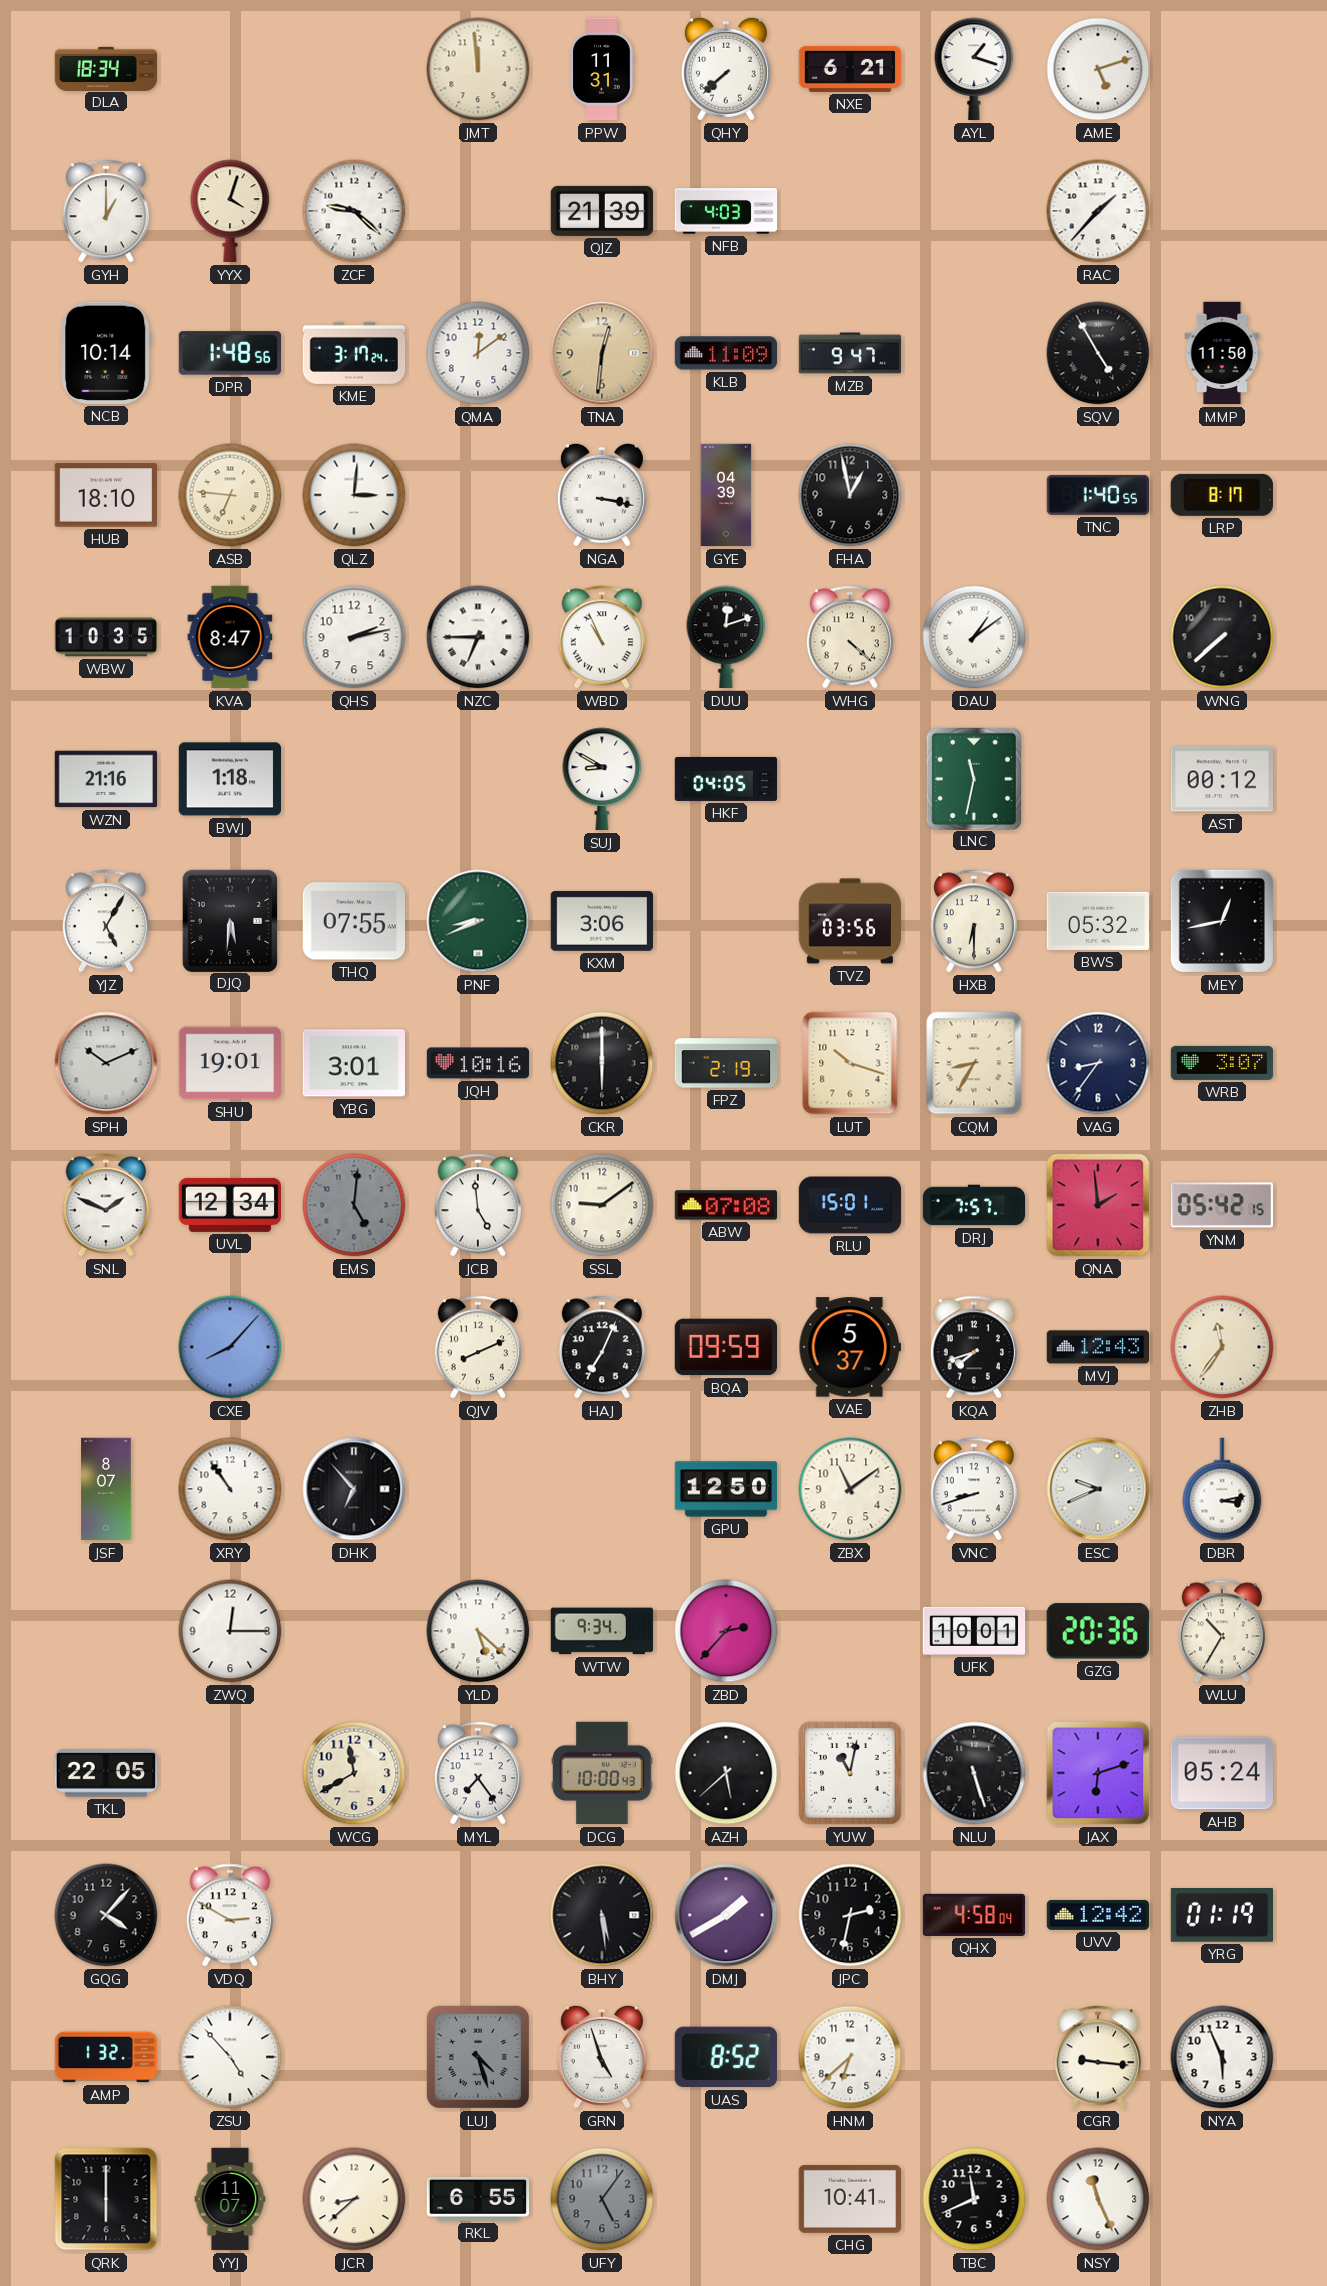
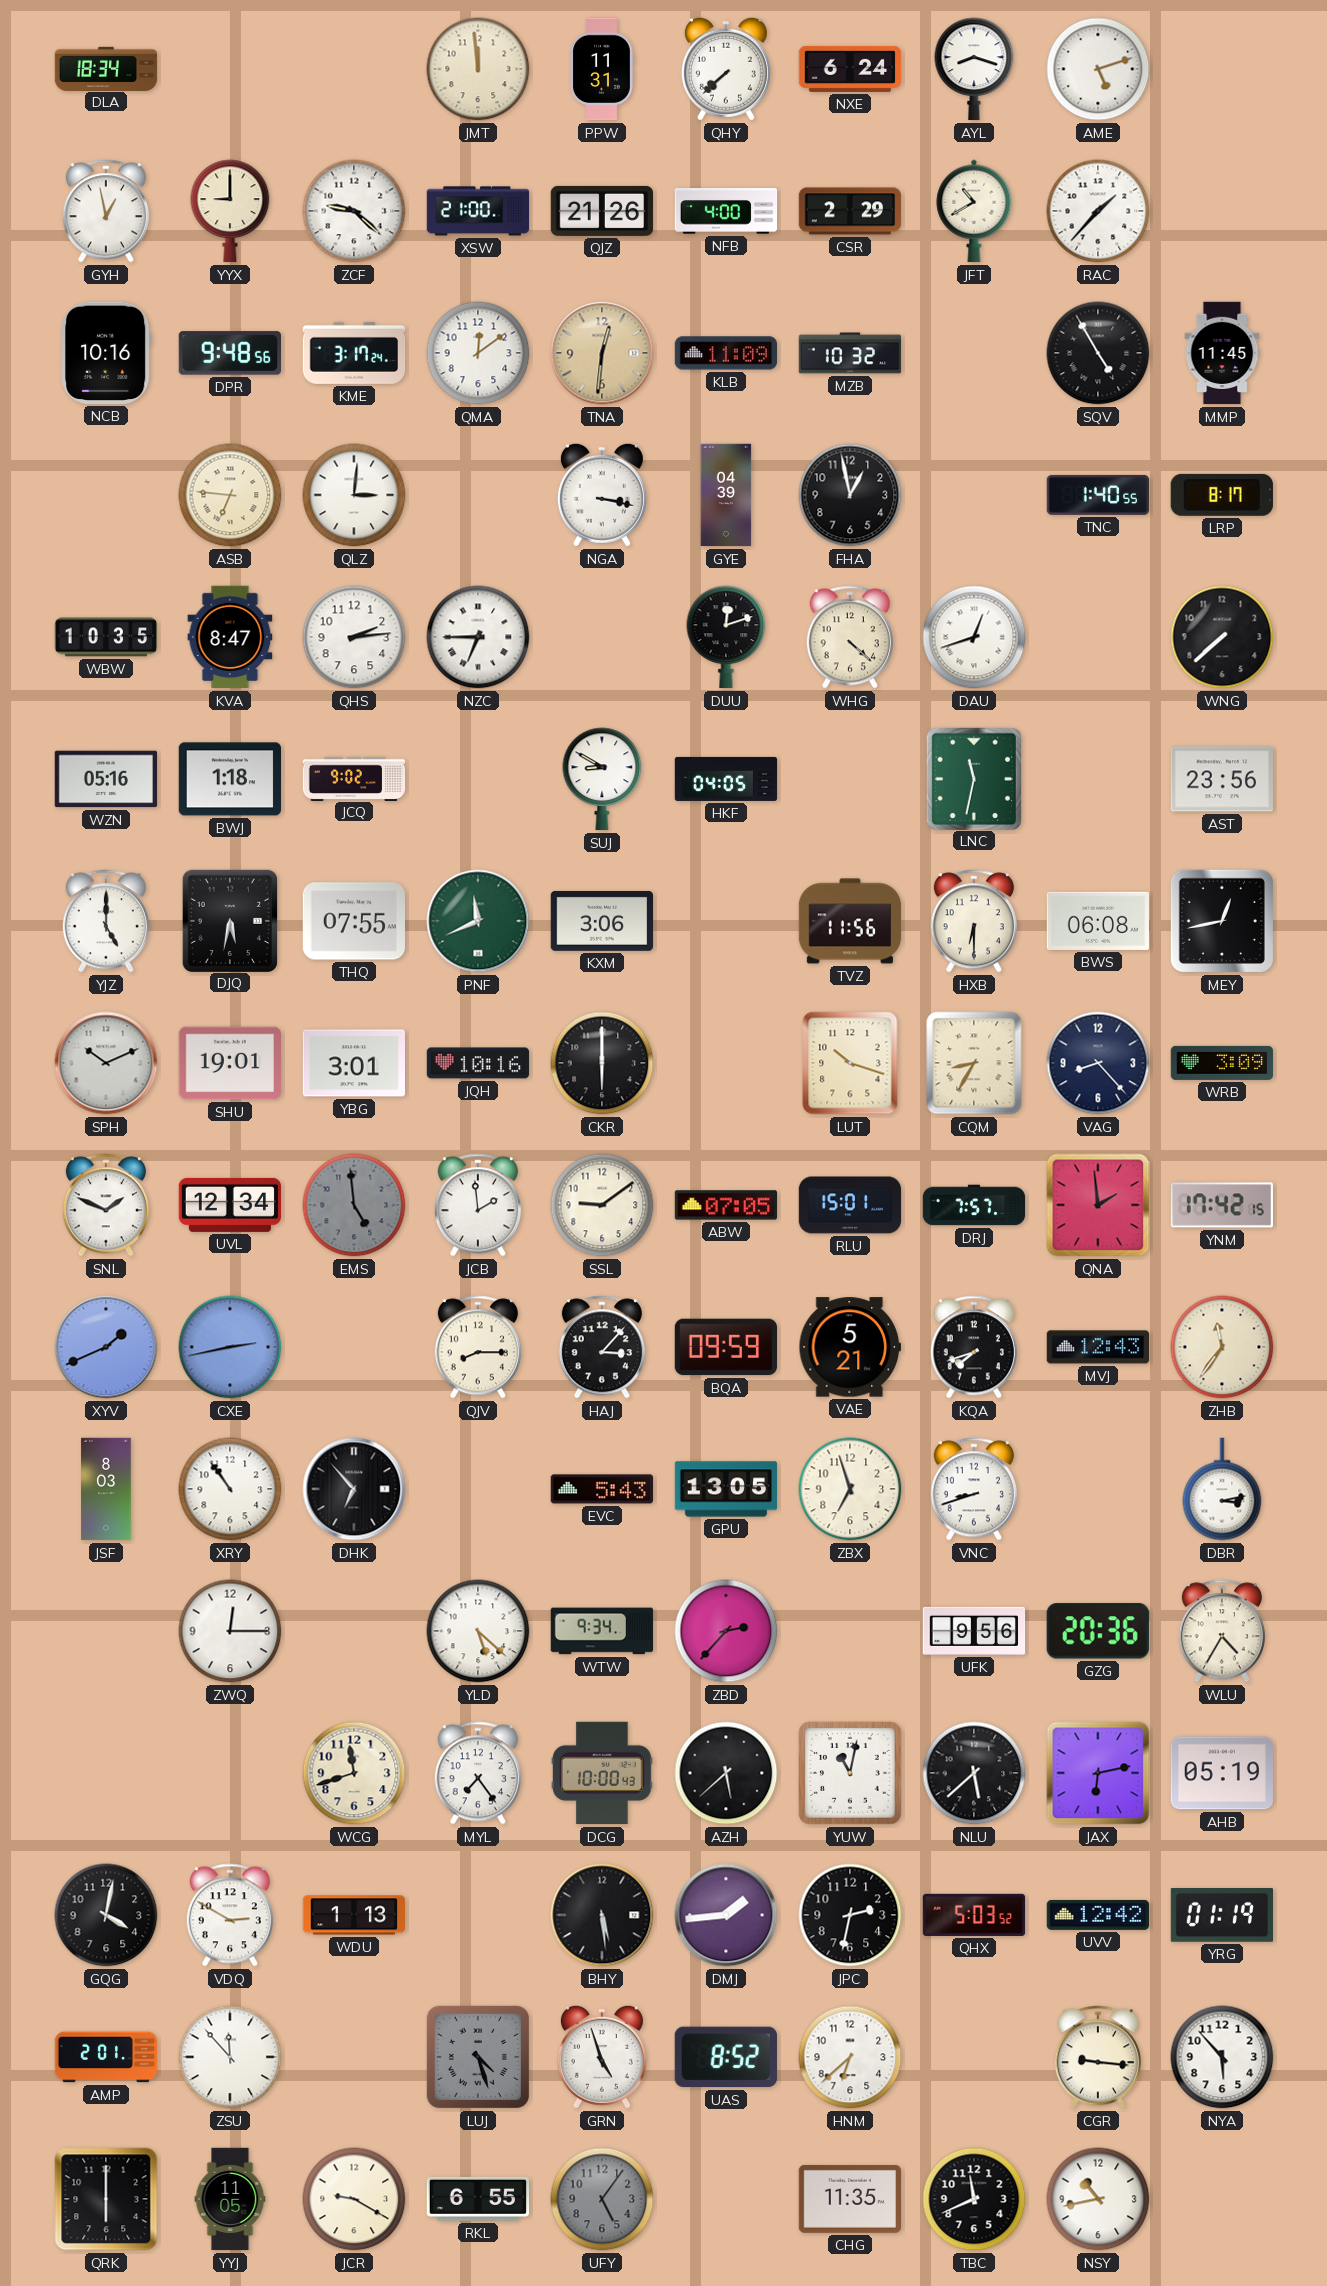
NXE: 6:21 -> 6:24 (850, 69)
AYL: 1:18 -> 8:18 (974, 69)
GYH: 1:00 -> 12:58 (106, 211)
YYX: 4:03 -> 9:00 (230, 211)
XSW: none -> 21:00 (478, 211)
QJZ: 21:39 -> 21:26 (602, 211)
NFB: 4:03 -> 4:00 (726, 211)
CSR: none -> 2:29 (850, 211)
JFT: none -> 10:40 (974, 211)
NCB: 10:14 -> 10:16 (106, 353)
DPR: 1:48 -> 9:48 (229, 353)
MZB: 9:47 -> 10:32 (850, 353)
MMP: 11:50 -> 11:45 (1222, 353)
HUB: 18:10 -> none (106, 495)
QHS: 2:13 -> 2:14 (354, 637)
WBD: 10:56 -> none (602, 637)
DAU: 1:09 -> 12:42 (974, 637)
WZN: 21:16 -> 05:16 (106, 779)
JCQ: none -> 9:02 (354, 778)
AST: 00:12 -> 23:56 (1222, 779)
YJZ: 5:05 -> 5:00 (106, 921)
DJQ: 5:31 -> 5:32 (229, 920)
PNF: 8:41 -> 11:41 (478, 921)
TVZ: 03:56 -> 11:56 (850, 921)
BWS: 05:32 -> 06:08 (1097, 921)
FPZ: 2:19 -> none (726, 1063)
VAG: 8:36 -> 8:23 (1098, 1063)
WRB: 3:07 -> 3:09 (1222, 1063)
EMS: 5:01 -> 4:59 (354, 1205)
JCB: 4:59 -> 1:59 (478, 1205)
ABW: 07:08 -> 07:05 (726, 1205)
YNM: 05:42 -> 17:42 (1221, 1205)
XYV: none -> 1:41 (106, 1347)
CXE: 8:07 -> 2:43 (230, 1347)
QJV: 8:11 -> 8:15 (478, 1347)
HAJ: 7:04 -> 3:07 (602, 1347)
VAE: 5:37 -> 5:21 (849, 1347)
JSF: 8:07 -> 8:03 (106, 1489)
EVC: none -> 5:43 (602, 1489)
GPU: 12:50 -> 13:05 (726, 1489)
ZBX: 11:09 -> 6:57 (850, 1489)
ESC: 9:41 -> none (1098, 1489)
UFK: 10:01 -> 9:56 (974, 1631)
WLU: 10:35 -> 4:35 (1222, 1631)
TKL: 22:05 -> none (106, 1773)
WCG: 11:40 -> 11:42 (354, 1773)
NLU: 5:27 -> 5:38 (974, 1773)
JAX: 6:12 -> 6:13 (1098, 1773)
AHB: 05:24 -> 05:19 (1221, 1773)
GQG: 4:07 -> 4:02 (106, 1915)
WDU: none -> 1:13 (354, 1915)
DMJ: 1:40 -> 1:44 (726, 1915)
QHX: 4:58 -> 5:03 (974, 1915)
AMP: 1:32 -> 2:01 (106, 2057)
ZSU: 4:53 -> 11:53 (230, 2057)
NYA: 5:56 -> 5:53 (1222, 2057)
YYJ: 11:07 -> 11:05 (230, 2199)
JCR: 8:38 -> 9:20 (354, 2199)
CHG: 10:41 -> 11:35 (849, 2199)
NSY: 11:26 -> 10:43 (1098, 2199)
